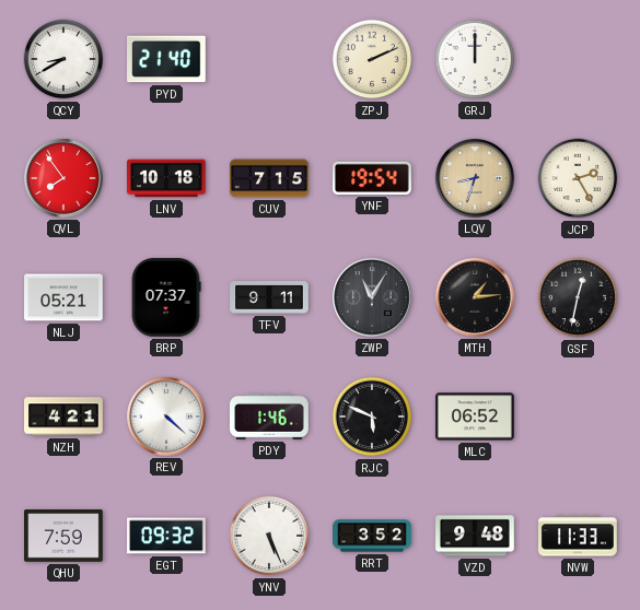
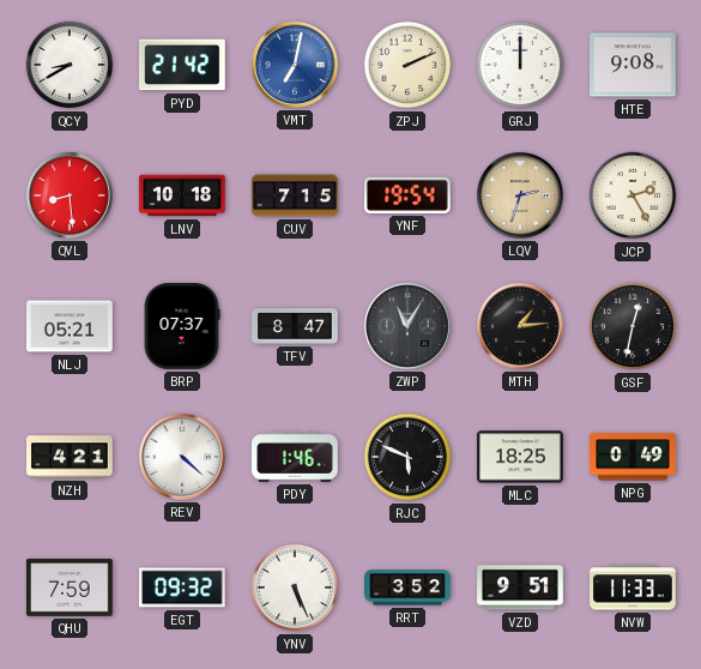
PYD: 21:40 -> 21:42 (183, 65)
VMT: none -> 7:02 (295, 65)
HTE: none -> 9:08 (634, 65)
QVL: 7:54 -> 8:29 (70, 195)
LQV: 8:33 -> 2:33 (520, 195)
TFV: 9:11 -> 8:47 (295, 326)
MLC: 06:52 -> 18:25 (521, 457)
NPG: none -> 0:49 (633, 457)
VZD: 9:48 -> 9:51 (520, 587)
